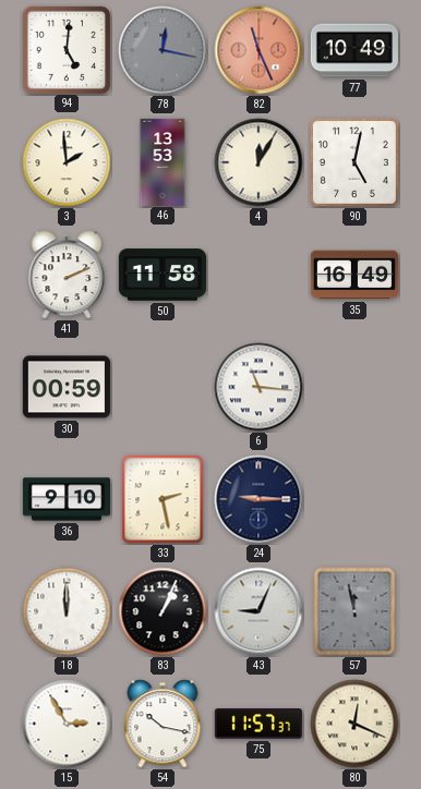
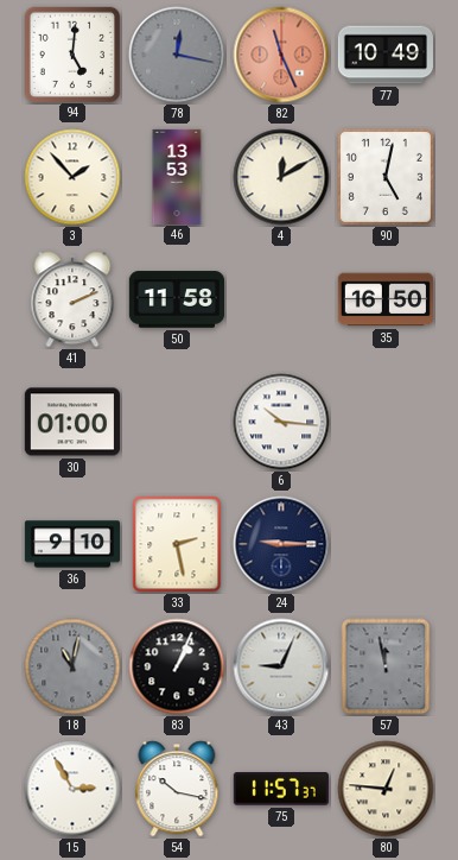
3: 1:59 -> 1:53 (72, 177)
4: 12:05 -> 12:10 (281, 177)
35: 16:49 -> 16:50 (386, 299)
30: 00:59 -> 01:00 (72, 422)
6: 11:16 -> 10:16 (281, 422)
18: 12:00 -> 11:02 (72, 666)
18 dial: white -> grey (72, 666)
80: 12:19 -> 12:46 (386, 789)
